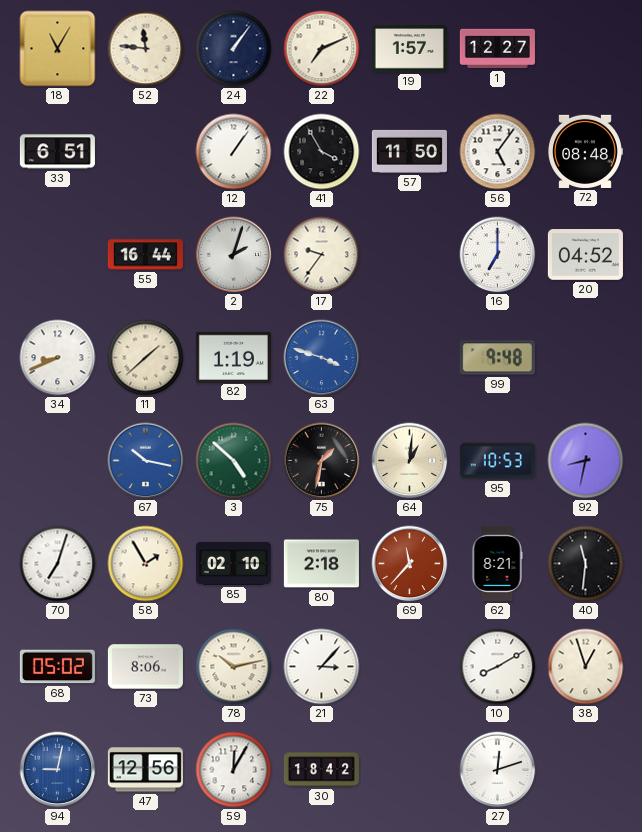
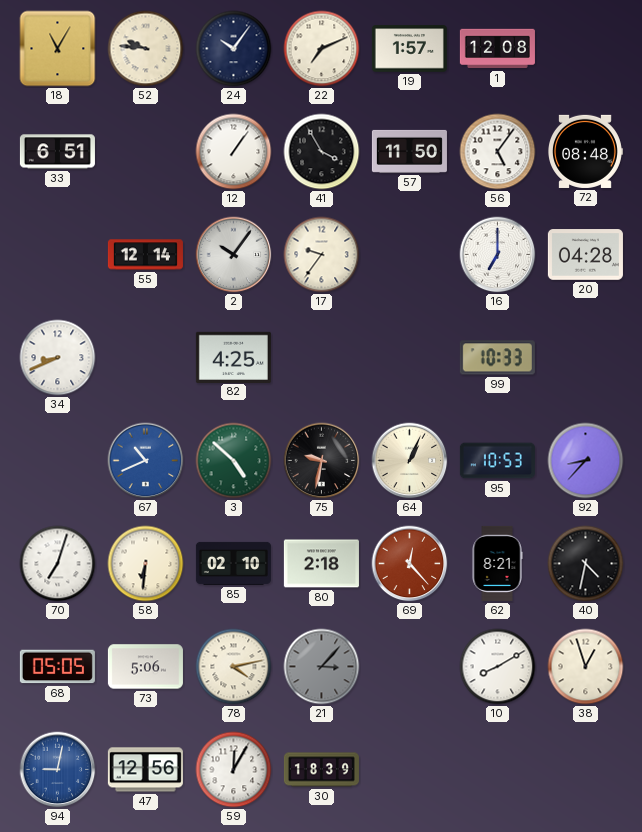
52: 11:46 -> 9:46 (146, 49)
24: 1:06 -> 10:06 (234, 49)
1: 12:27 -> 12:08 (497, 49)
55: 16:44 -> 12:14 (145, 255)
2: 2:03 -> 10:06 (234, 255)
20: 04:52 -> 04:28 (585, 255)
11: 1:38 -> none (146, 358)
82: 1:19 -> 4:25 (233, 357)
63: 3:48 -> none (322, 358)
99: 9:48 -> 10:33 (497, 358)
67: 10:17 -> 10:41 (146, 461)
75: 1:32 -> 9:32 (322, 461)
64: 1:01 -> 1:04 (410, 461)
92: 8:32 -> 8:37 (586, 461)
58: 1:55 -> 6:31 (146, 564)
69: 11:37 -> 12:23 (410, 564)
40: 11:31 -> 4:32 (586, 564)
68: 05:02 -> 05:05 (57, 667)
73: 8:06 -> 5:06 (145, 667)
78: 10:13 -> 4:13 (234, 667)
21 dial: white -> grey (322, 667)
30: 18:42 -> 18:39 (321, 770)
27: 12:12 -> none (498, 770)
